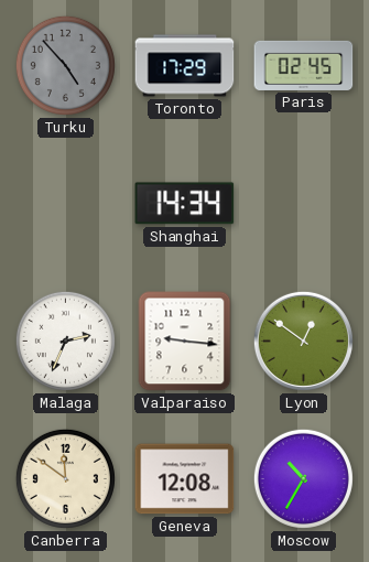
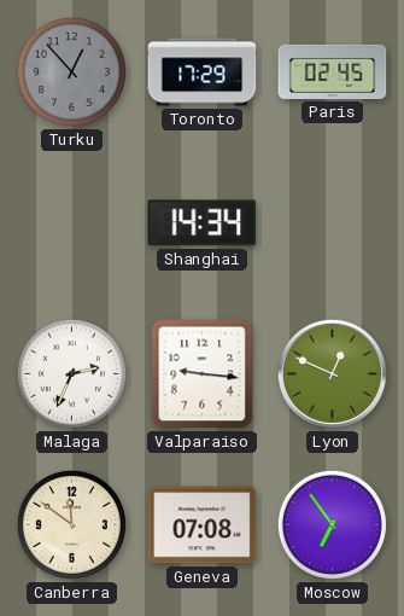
Turku: 4:53 -> 12:53 (71, 71)
Lyon: 12:51 -> 12:49 (332, 373)
Geneva: 12:08 -> 07:08 (203, 525)
Moscow: 10:35 -> 6:54 (332, 524)
